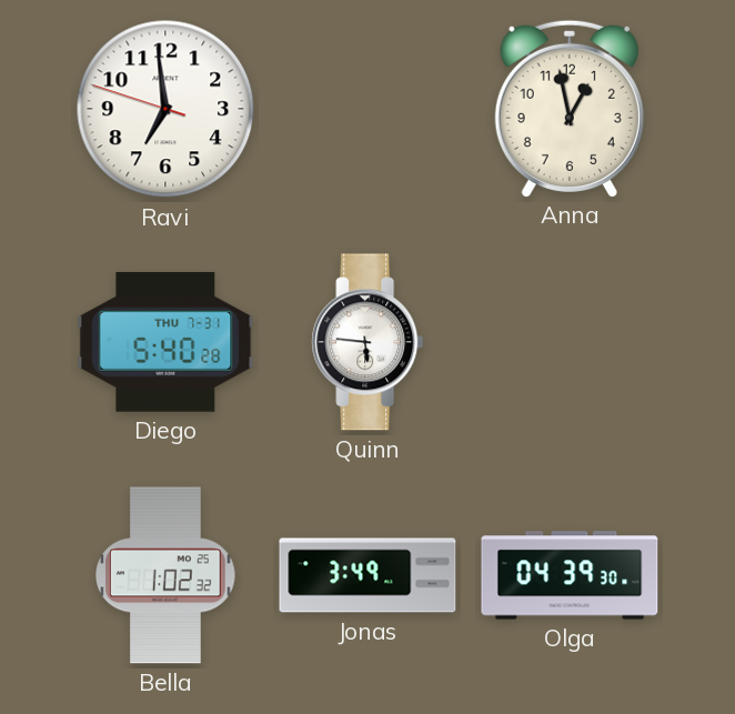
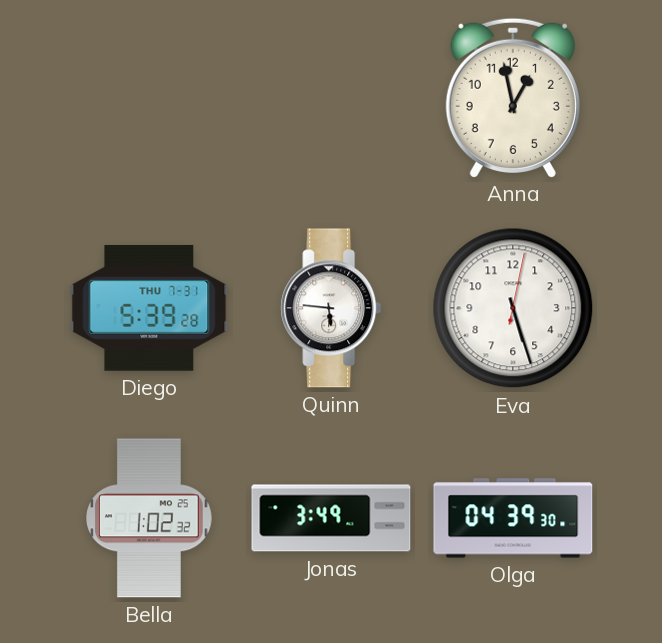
Ravi: 6:58 -> none (165, 109)
Diego: 5:40 -> 5:39 (149, 308)
Eva: none -> 5:27 (513, 308)
